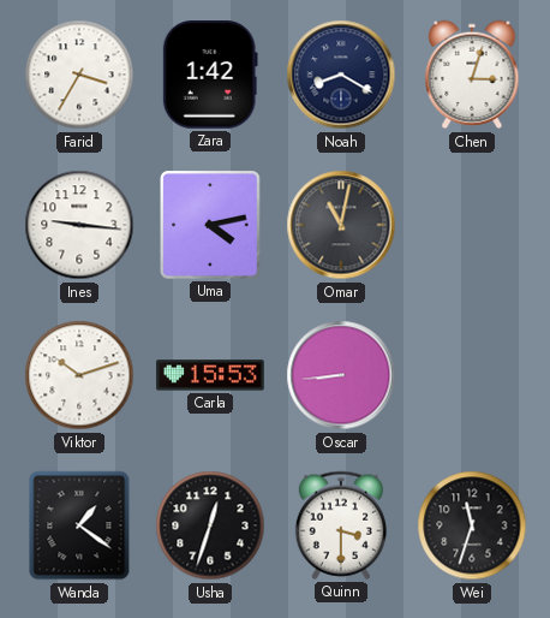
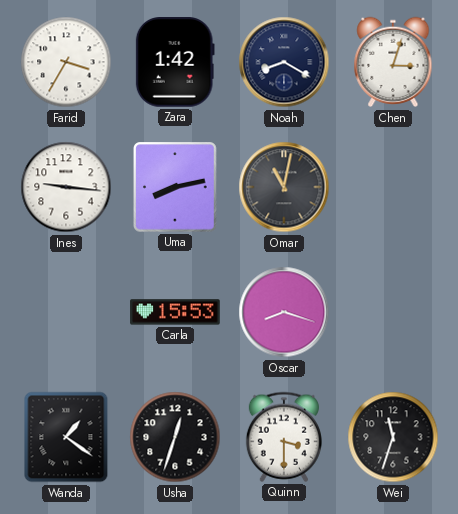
Uma: 4:13 -> 8:13 (176, 187)
Viktor: 10:12 -> none (79, 375)
Oscar: 8:44 -> 8:18 (284, 312)
